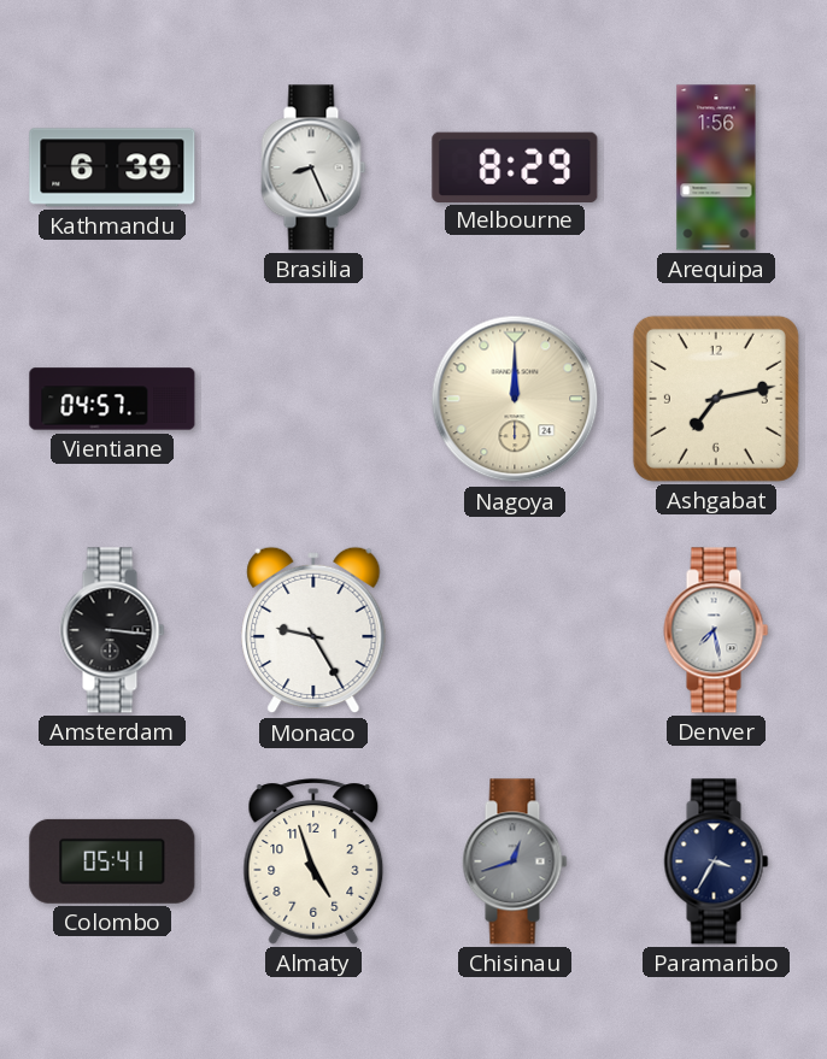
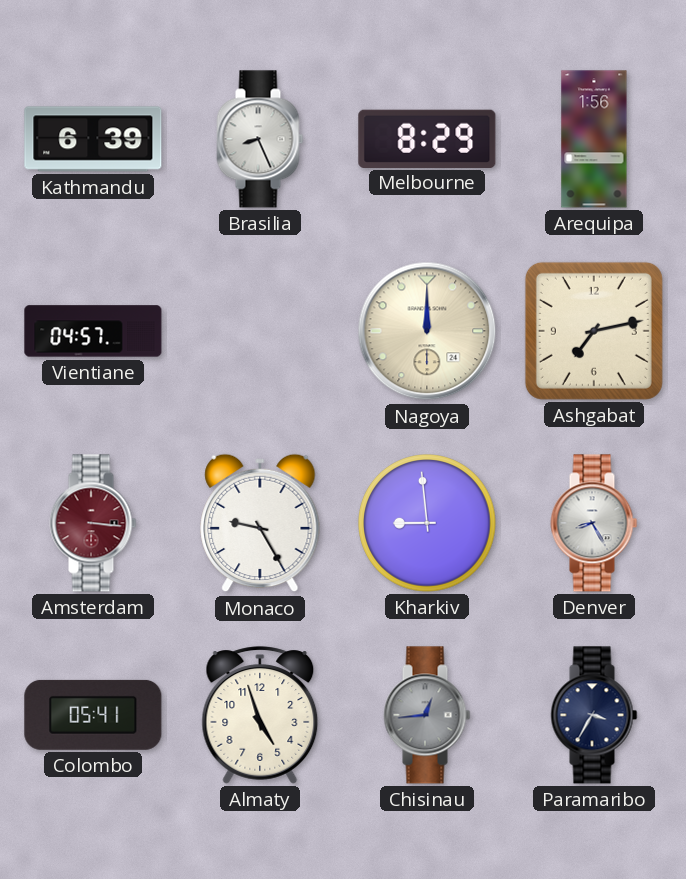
Amsterdam dial: black -> burgundy (93, 523)
Kharkiv: none -> 8:59 (427, 523)
Denver: 7:28 -> 8:25 (594, 523)
Chisinau: 12:42 -> 12:44 (427, 715)
